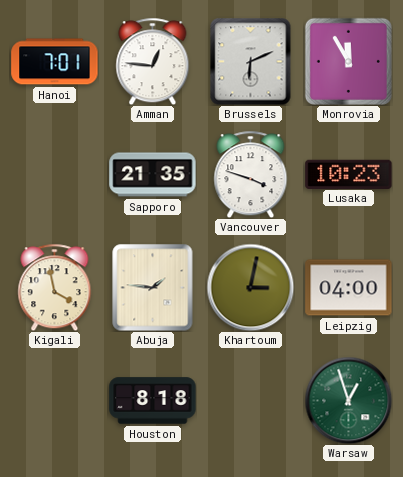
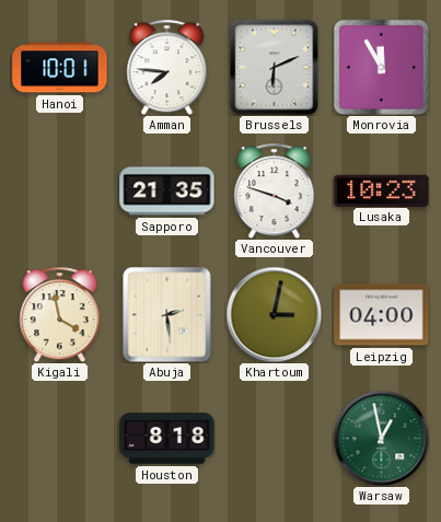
Hanoi: 7:01 -> 10:01 (60, 68)
Amman: 12:46 -> 7:46 (167, 67)
Abuja: 1:46 -> 2:29 (167, 314)
Warsaw: 12:57 -> 12:58 (381, 438)
